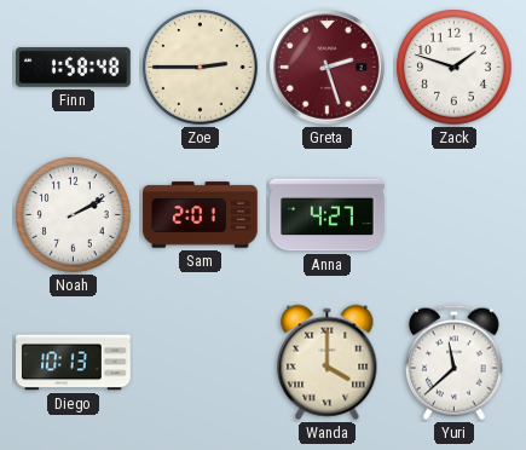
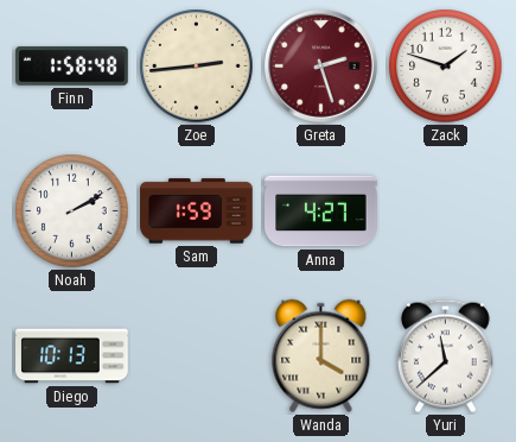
Zoe: 2:45 -> 2:44 (197, 67)
Sam: 2:01 -> 1:59 (197, 211)
